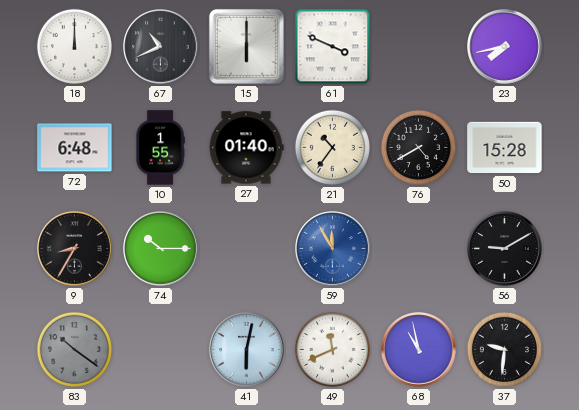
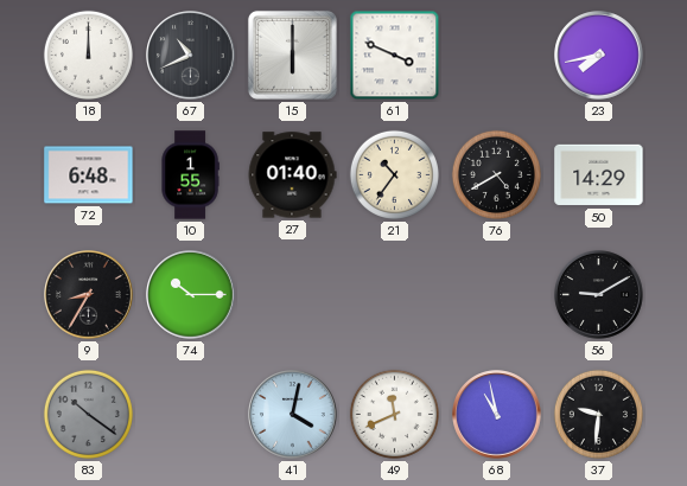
50: 15:28 -> 14:29 (599, 175)
59: 11:55 -> none (333, 249)
41: 6:02 -> 4:02 (293, 415)
